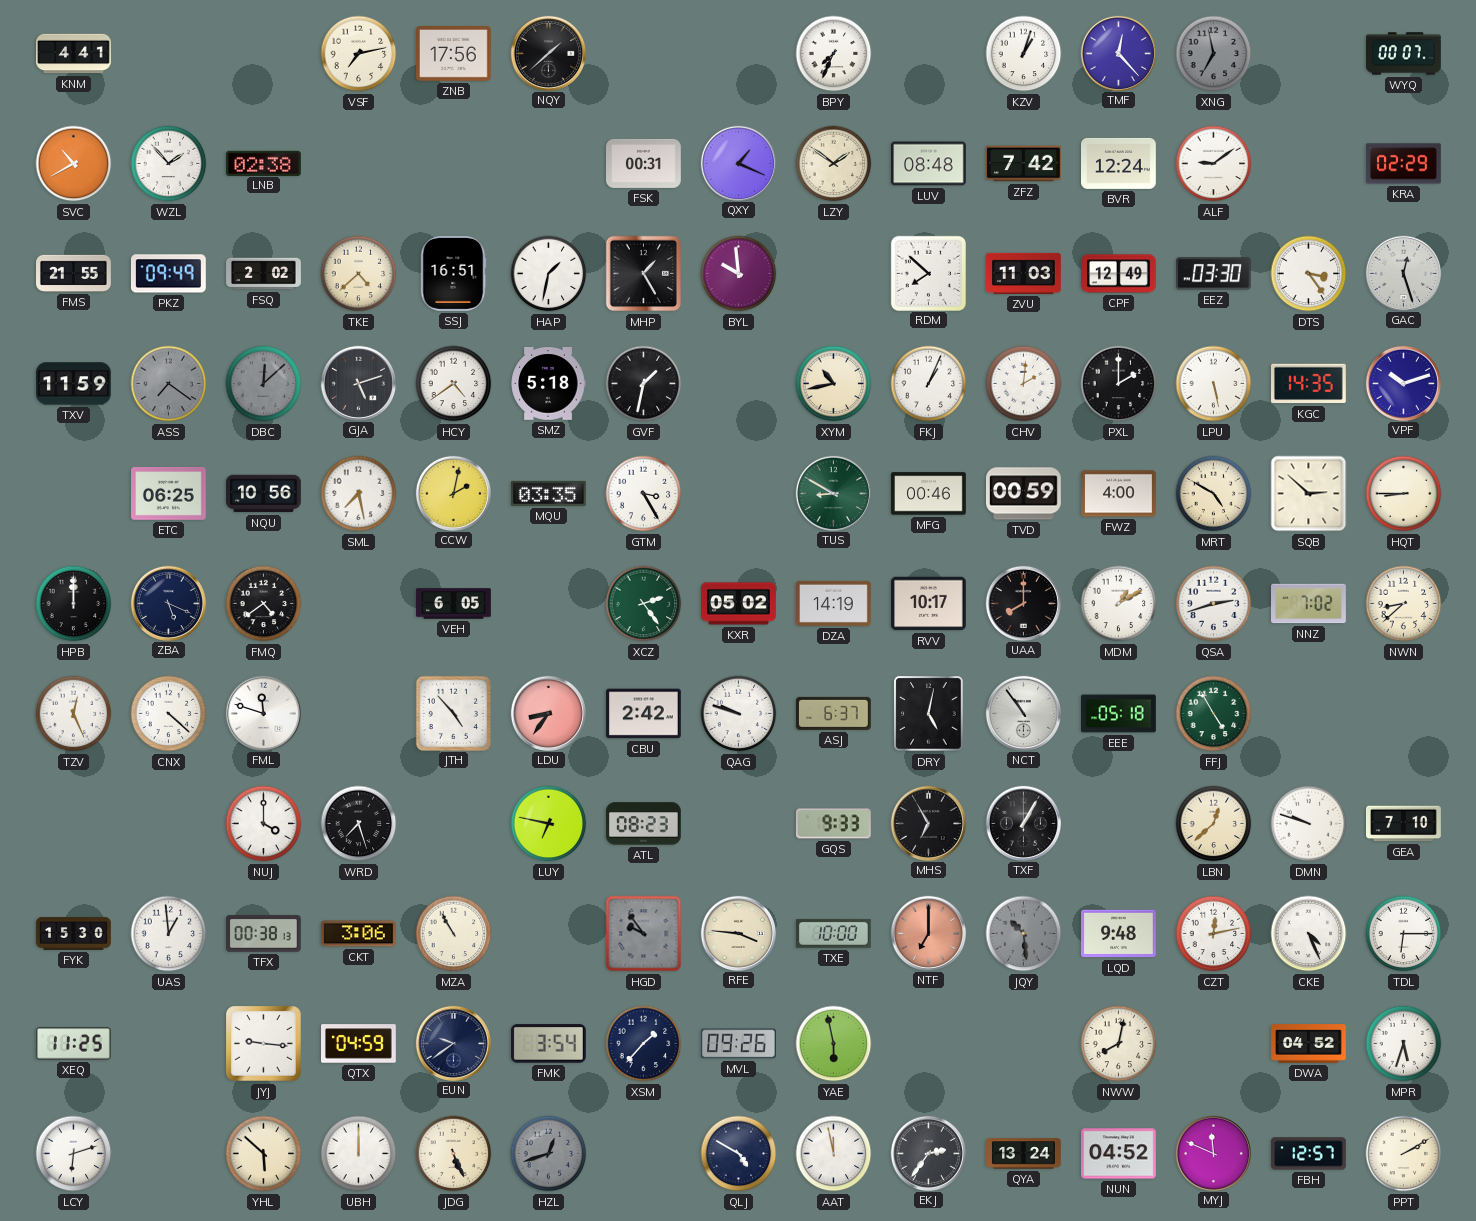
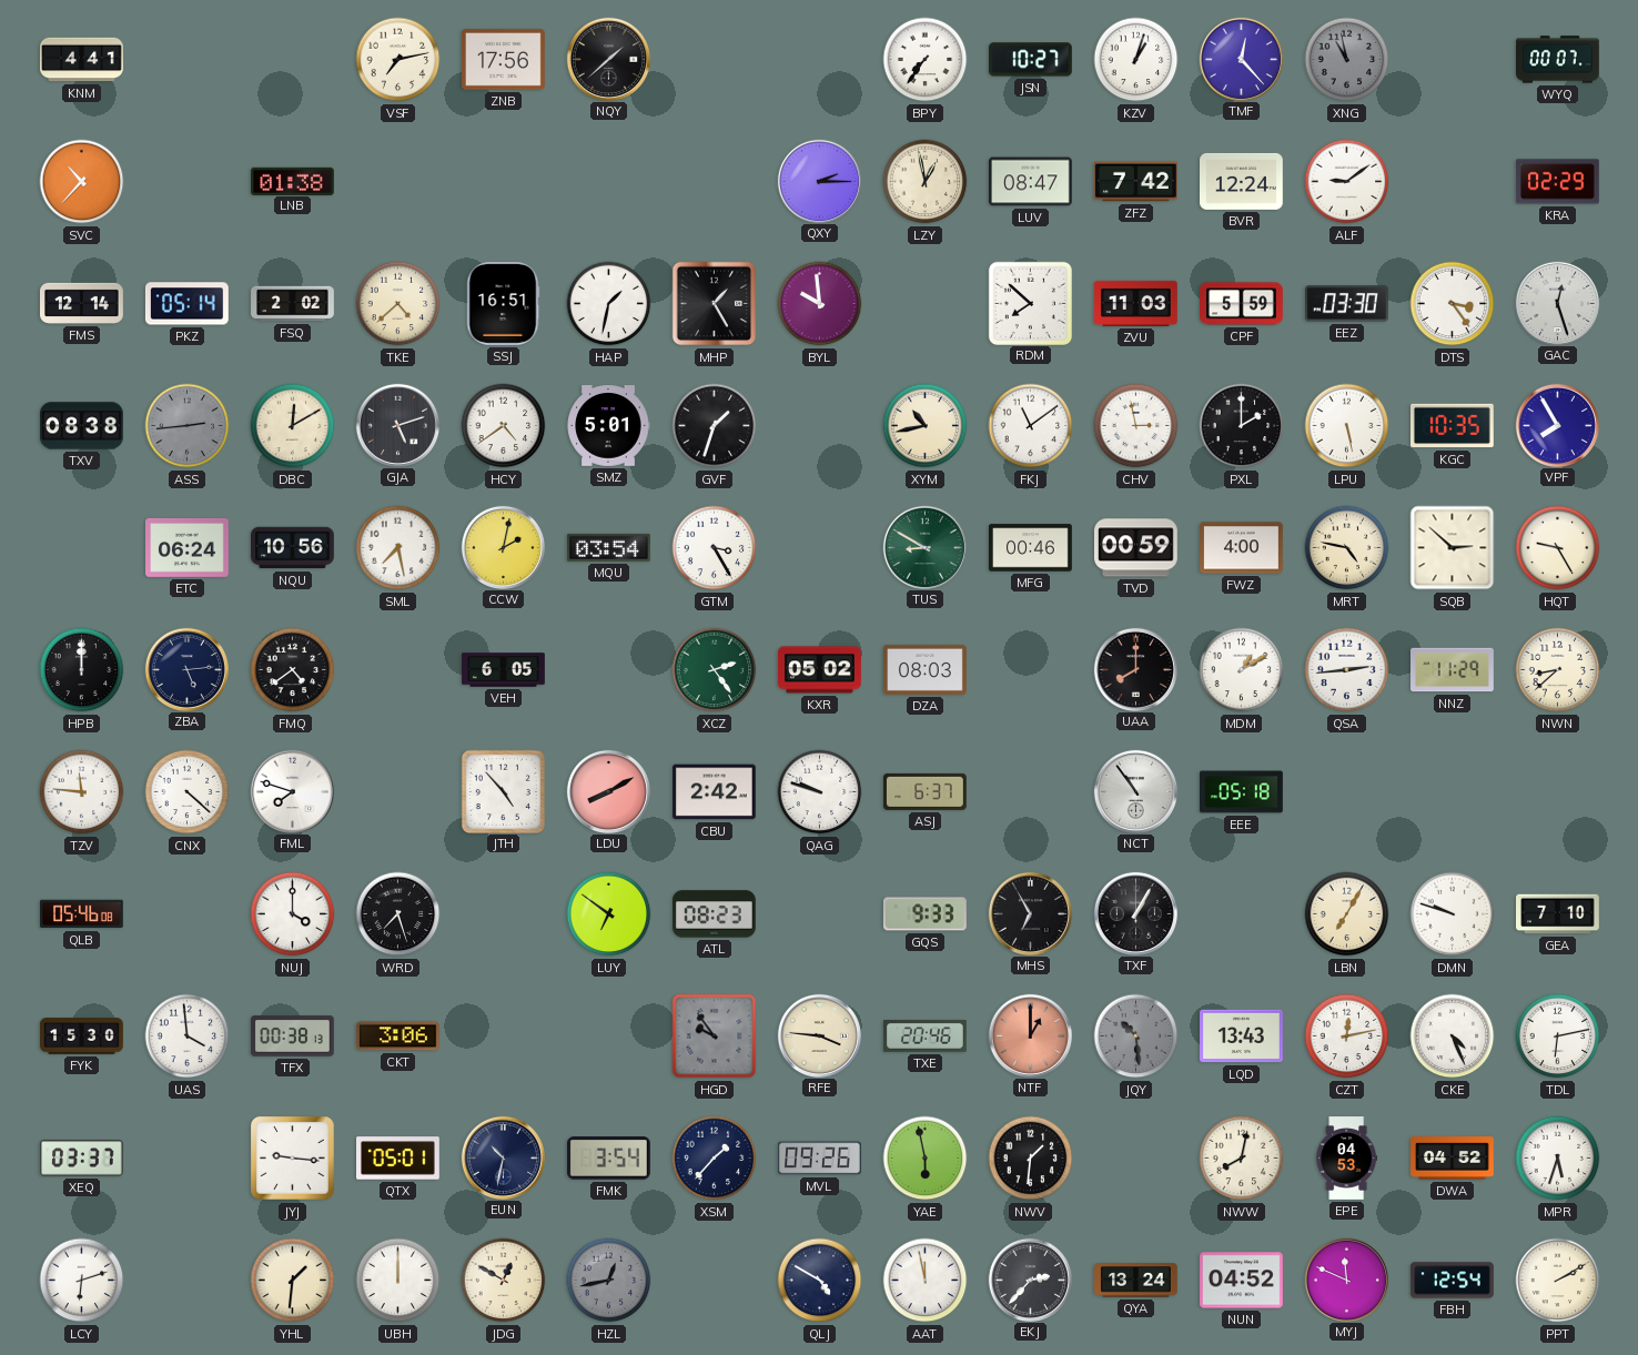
BPY: 7:34 -> 7:36 (926, 60)
JSN: none -> 10:27 (1031, 60)
XNG: 6:58 -> 10:58 (1347, 60)
SVC: 10:40 -> 10:37 (82, 182)
WZL: 1:53 -> none (169, 164)
LNB: 02:38 -> 01:38 (293, 181)
FSK: 00:31 -> none (644, 163)
QXY: 1:19 -> 2:15 (819, 181)
LZY: 1:51 -> 12:58 (926, 182)
LUV: 08:48 -> 08:47 (1031, 182)
FMS: 21:55 -> 12:14 (82, 303)
PKZ: 09:49 -> 05:14 (186, 304)
CPF: 12:49 -> 5:59 (1242, 304)
TXV: 11:59 -> 08:38 (82, 426)
ASS: 7:21 -> 2:44 (188, 426)
DBC: 12:08 -> 12:10 (293, 426)
DBC dial: grey -> cream (293, 426)
SMZ: 5:18 -> 5:01 (608, 426)
GVF: 1:32 -> 1:33 (715, 426)
FKJ: 1:04 -> 11:09 (1031, 426)
CHV: 2:01 -> 2:58 (1136, 426)
KGC: 14:35 -> 10:35 (1453, 426)
VPF: 10:12 -> 7:55 (1557, 425)
ETC: 06:25 -> 06:24 (188, 547)
MQU: 03:35 -> 03:54 (609, 547)
MRT: 4:50 -> 4:47 (1347, 548)
HQT: 8:45 -> 9:25 (1558, 548)
ZBA: 5:19 -> 5:14 (186, 669)
DZA: 14:19 -> 08:03 (926, 669)
RVV: 10:17 -> none (929, 604)
QSA: 2:42 -> 2:44 (1347, 670)
NNZ: 7:02 -> 11:29 (1453, 670)
TZV: 12:26 -> 11:46 (82, 792)
FML: 11:48 -> 7:48 (292, 791)
LDU: 8:36 -> 8:10 (608, 791)
DRY: 5:02 -> none (929, 714)
FFJ: 4:55 -> none (1214, 714)
QLB: none -> 05:46 (82, 914)
LUY: 6:47 -> 6:51 (609, 914)
LBN: 12:38 -> 7:05 (1347, 914)
UAS: 12:59 -> 3:59 (188, 1037)
MZA: 10:55 -> none (454, 934)
TXE: 10:00 -> 20:46 (926, 1035)
NTF: 7:00 -> 1:00 (1030, 1035)
LQD: 9:48 -> 13:43 (1242, 1037)
TDL: 6:15 -> 6:13 (1558, 1037)
XEQ: 11:25 -> 03:37 (82, 1159)
QTX: 04:59 -> 05:01 (398, 1159)
EUN: 9:39 -> 10:32 (503, 1157)
NWV: none -> 1:31 (1031, 1159)
EPE: none -> 04:53 (1347, 1159)
YHL: 5:52 -> 1:31 (293, 1281)
JDG: 5:26 -> 12:50 (504, 1281)
HZL: 12:42 -> 12:43 (609, 1281)
EKJ: 2:36 -> 2:37 (1030, 1280)
FBH: 12:57 -> 12:54 (1453, 1281)
